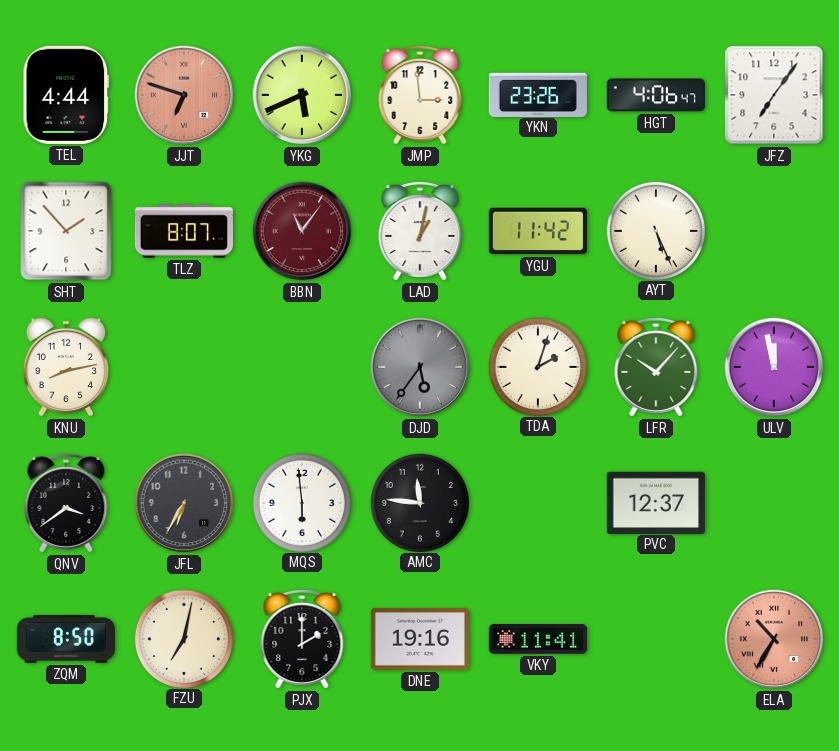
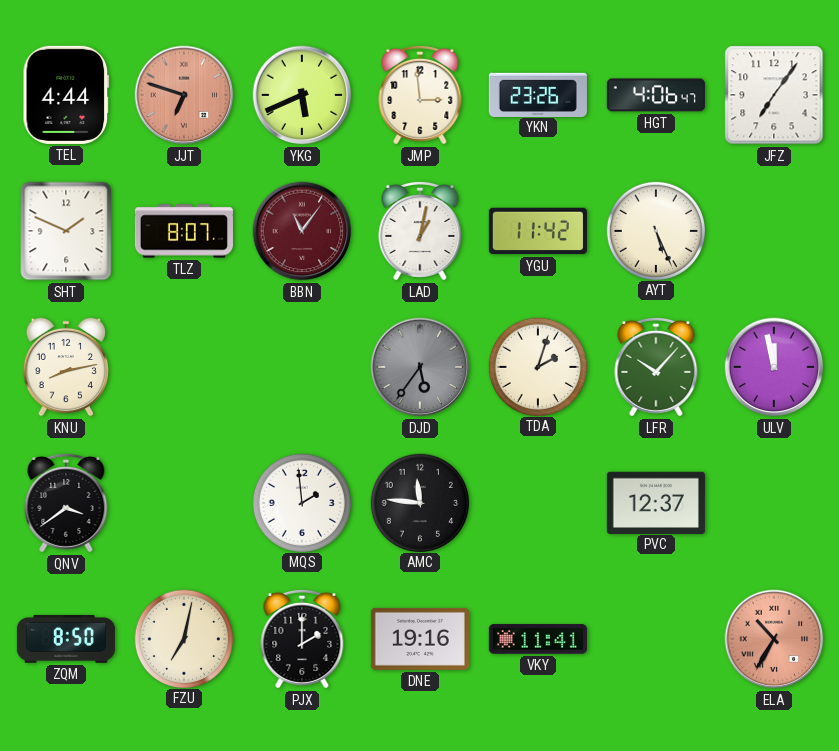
SHT: 1:53 -> 1:49 (66, 231)
JFL: 6:35 -> none (184, 503)
MQS: 5:59 -> 1:59 (301, 502)
